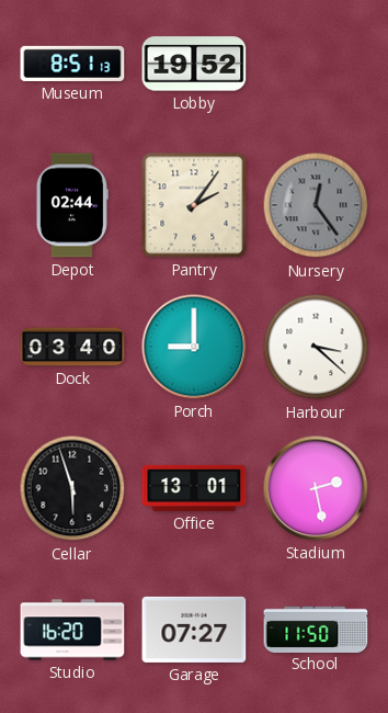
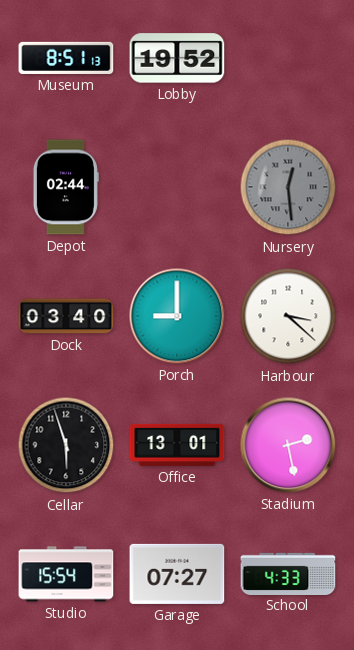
Pantry: 2:06 -> none (194, 205)
Nursery: 12:24 -> 12:29 (288, 187)
Studio: 16:20 -> 15:54 (66, 574)
School: 11:50 -> 4:33 (288, 573)
